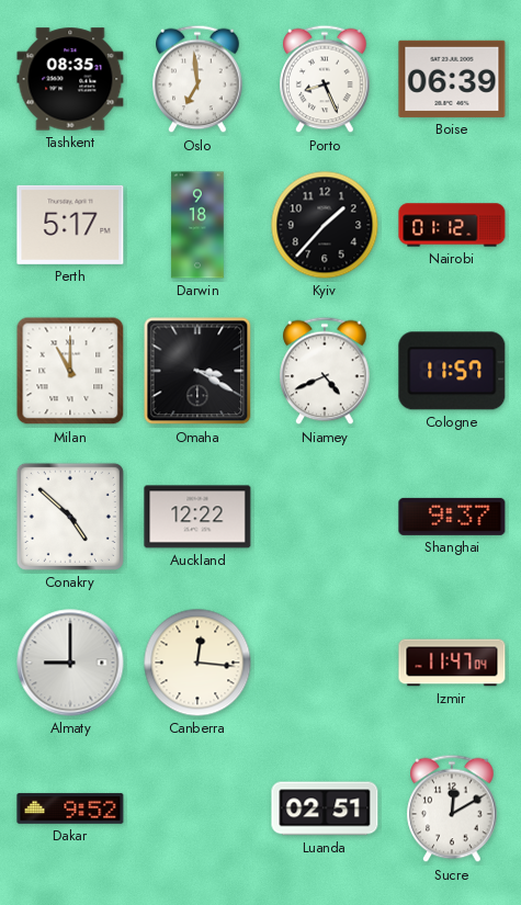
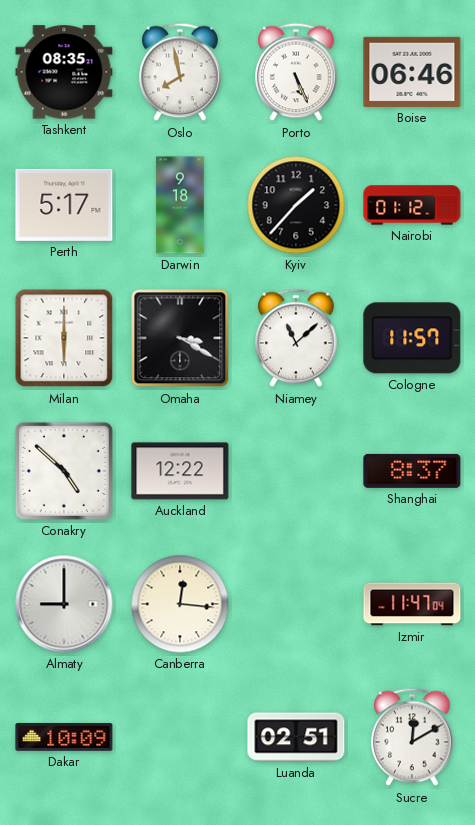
Oslo: 6:59 -> 7:58 (180, 72)
Porto: 8:26 -> 5:26 (296, 72)
Boise: 06:39 -> 06:46 (412, 72)
Milan: 11:00 -> 6:00 (64, 338)
Niamey: 4:41 -> 11:08 (296, 338)
Shanghai: 9:37 -> 8:37 (412, 471)
Dakar: 9:52 -> 10:09 (64, 737)
